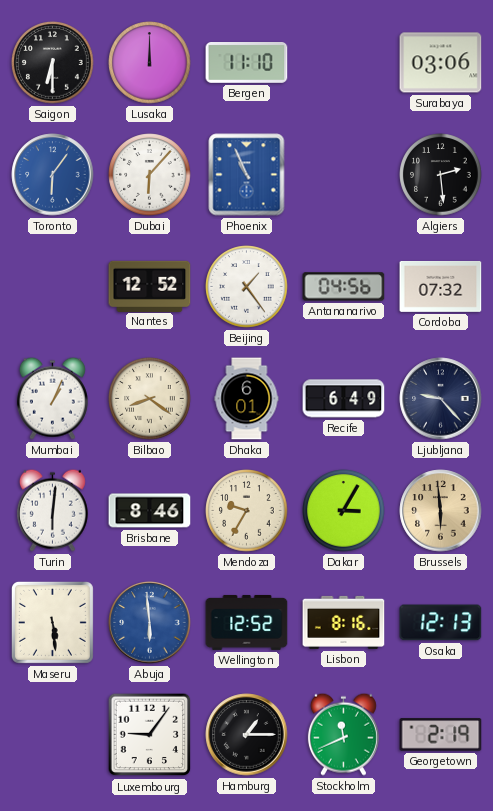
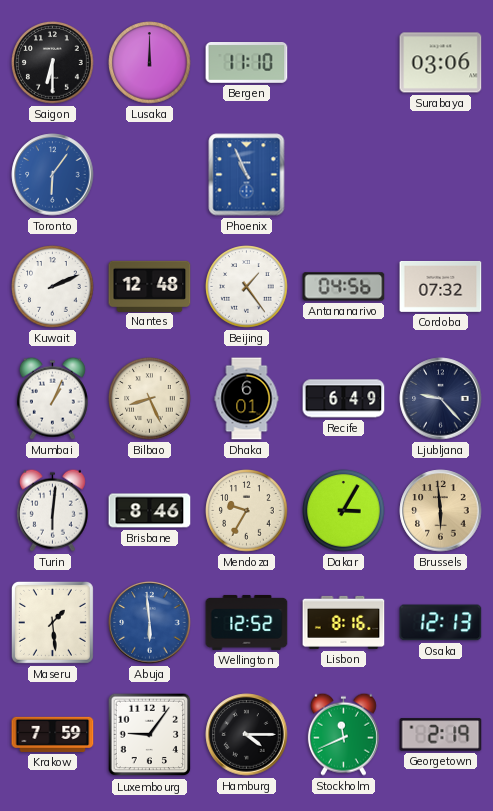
Dubai: 6:07 -> none (150, 175)
Algiers: 2:29 -> none (441, 175)
Kuwait: none -> 2:11 (53, 287)
Nantes: 12:52 -> 12:48 (150, 286)
Bilbao: 8:21 -> 8:26 (150, 399)
Maseru: 5:29 -> 1:29 (52, 622)
Krakow: none -> 7:59 (53, 734)
Hamburg: 1:15 -> 4:15 (247, 735)
